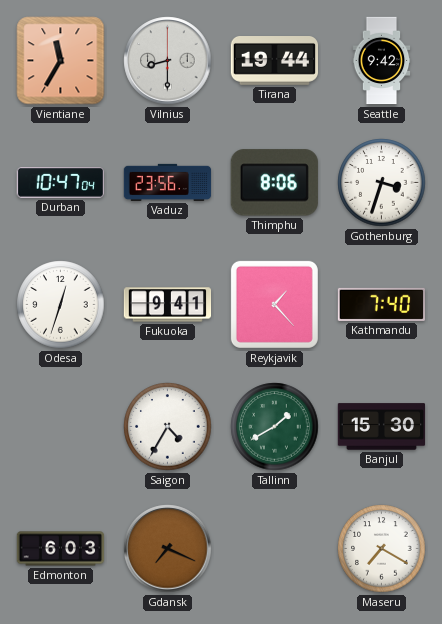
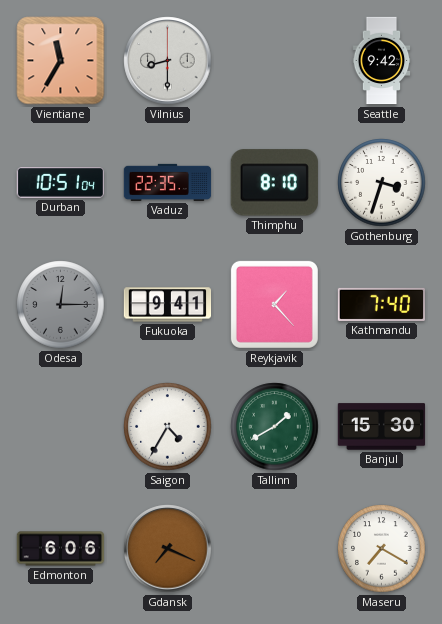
Tirana: 19:44 -> none (274, 61)
Durban: 10:47 -> 10:51 (60, 183)
Vaduz: 23:56 -> 22:35 (168, 182)
Thimphu: 8:06 -> 8:10 (274, 183)
Odesa: 12:33 -> 12:15 (61, 305)
Odesa dial: white -> grey (61, 305)
Edmonton: 6:03 -> 6:06 (61, 549)
